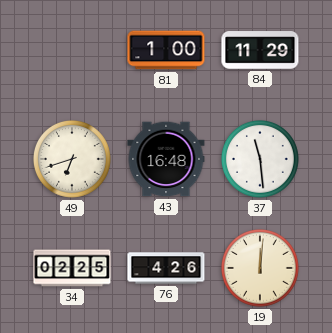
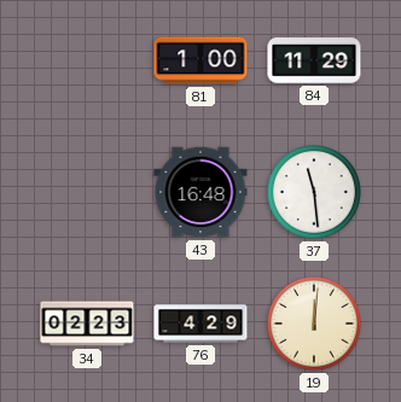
49: 6:42 -> none (73, 160)
34: 02:25 -> 02:23 (87, 324)
76: 4:26 -> 4:29 (200, 324)
